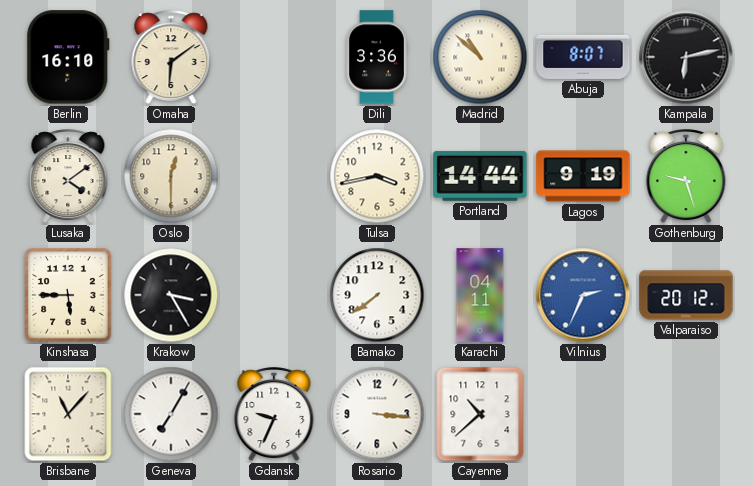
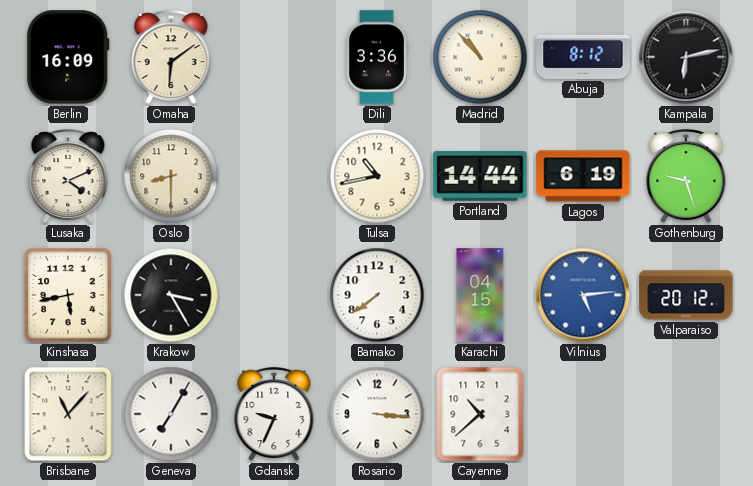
Berlin: 16:10 -> 16:09 (68, 57)
Madrid: 10:52 -> 10:53 (480, 57)
Abuja: 8:07 -> 8:12 (583, 57)
Lusaka: 4:09 -> 4:11 (68, 177)
Oslo: 12:30 -> 8:30 (171, 176)
Tulsa: 3:43 -> 10:43 (377, 176)
Lagos: 9:19 -> 6:19 (583, 176)
Kinshasa: 5:45 -> 5:43 (68, 295)
Karachi: 04:11 -> 04:15 (480, 295)
Vilnius: 2:34 -> 5:14 (583, 295)
